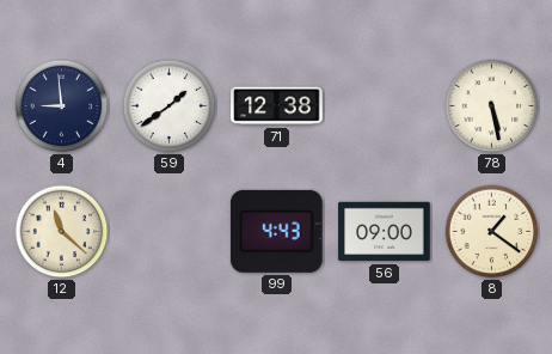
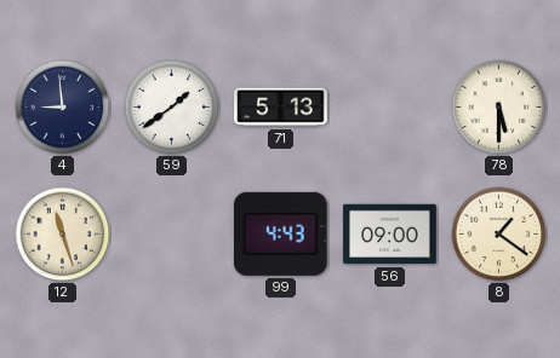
71: 12:38 -> 5:13 (281, 108)
78: 5:28 -> 5:30 (499, 108)
12: 11:22 -> 11:27 (63, 235)
